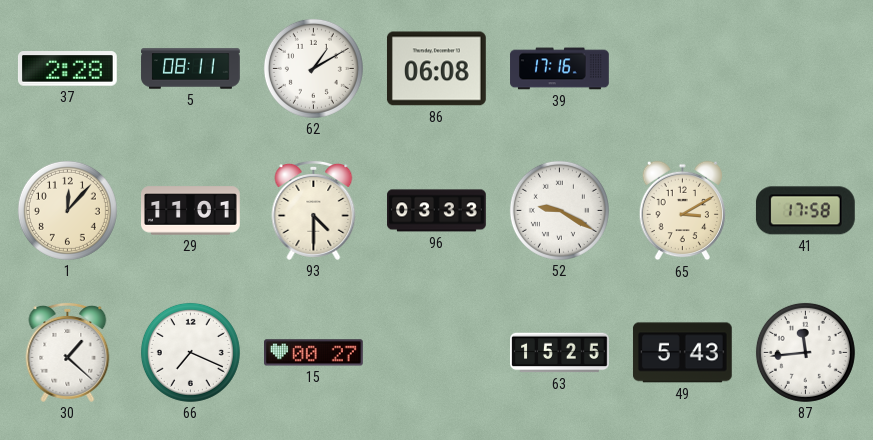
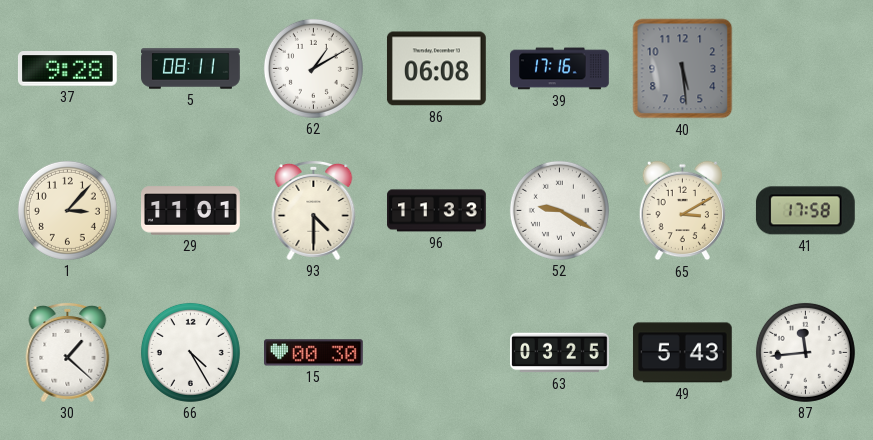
37: 2:28 -> 9:28 (67, 69)
40: none -> 5:29 (683, 69)
1: 12:07 -> 3:07 (67, 210)
96: 03:33 -> 11:33 (437, 211)
66: 7:19 -> 4:25 (190, 352)
15: 00:27 -> 00:30 (314, 353)
63: 15:25 -> 03:25 (560, 353)
